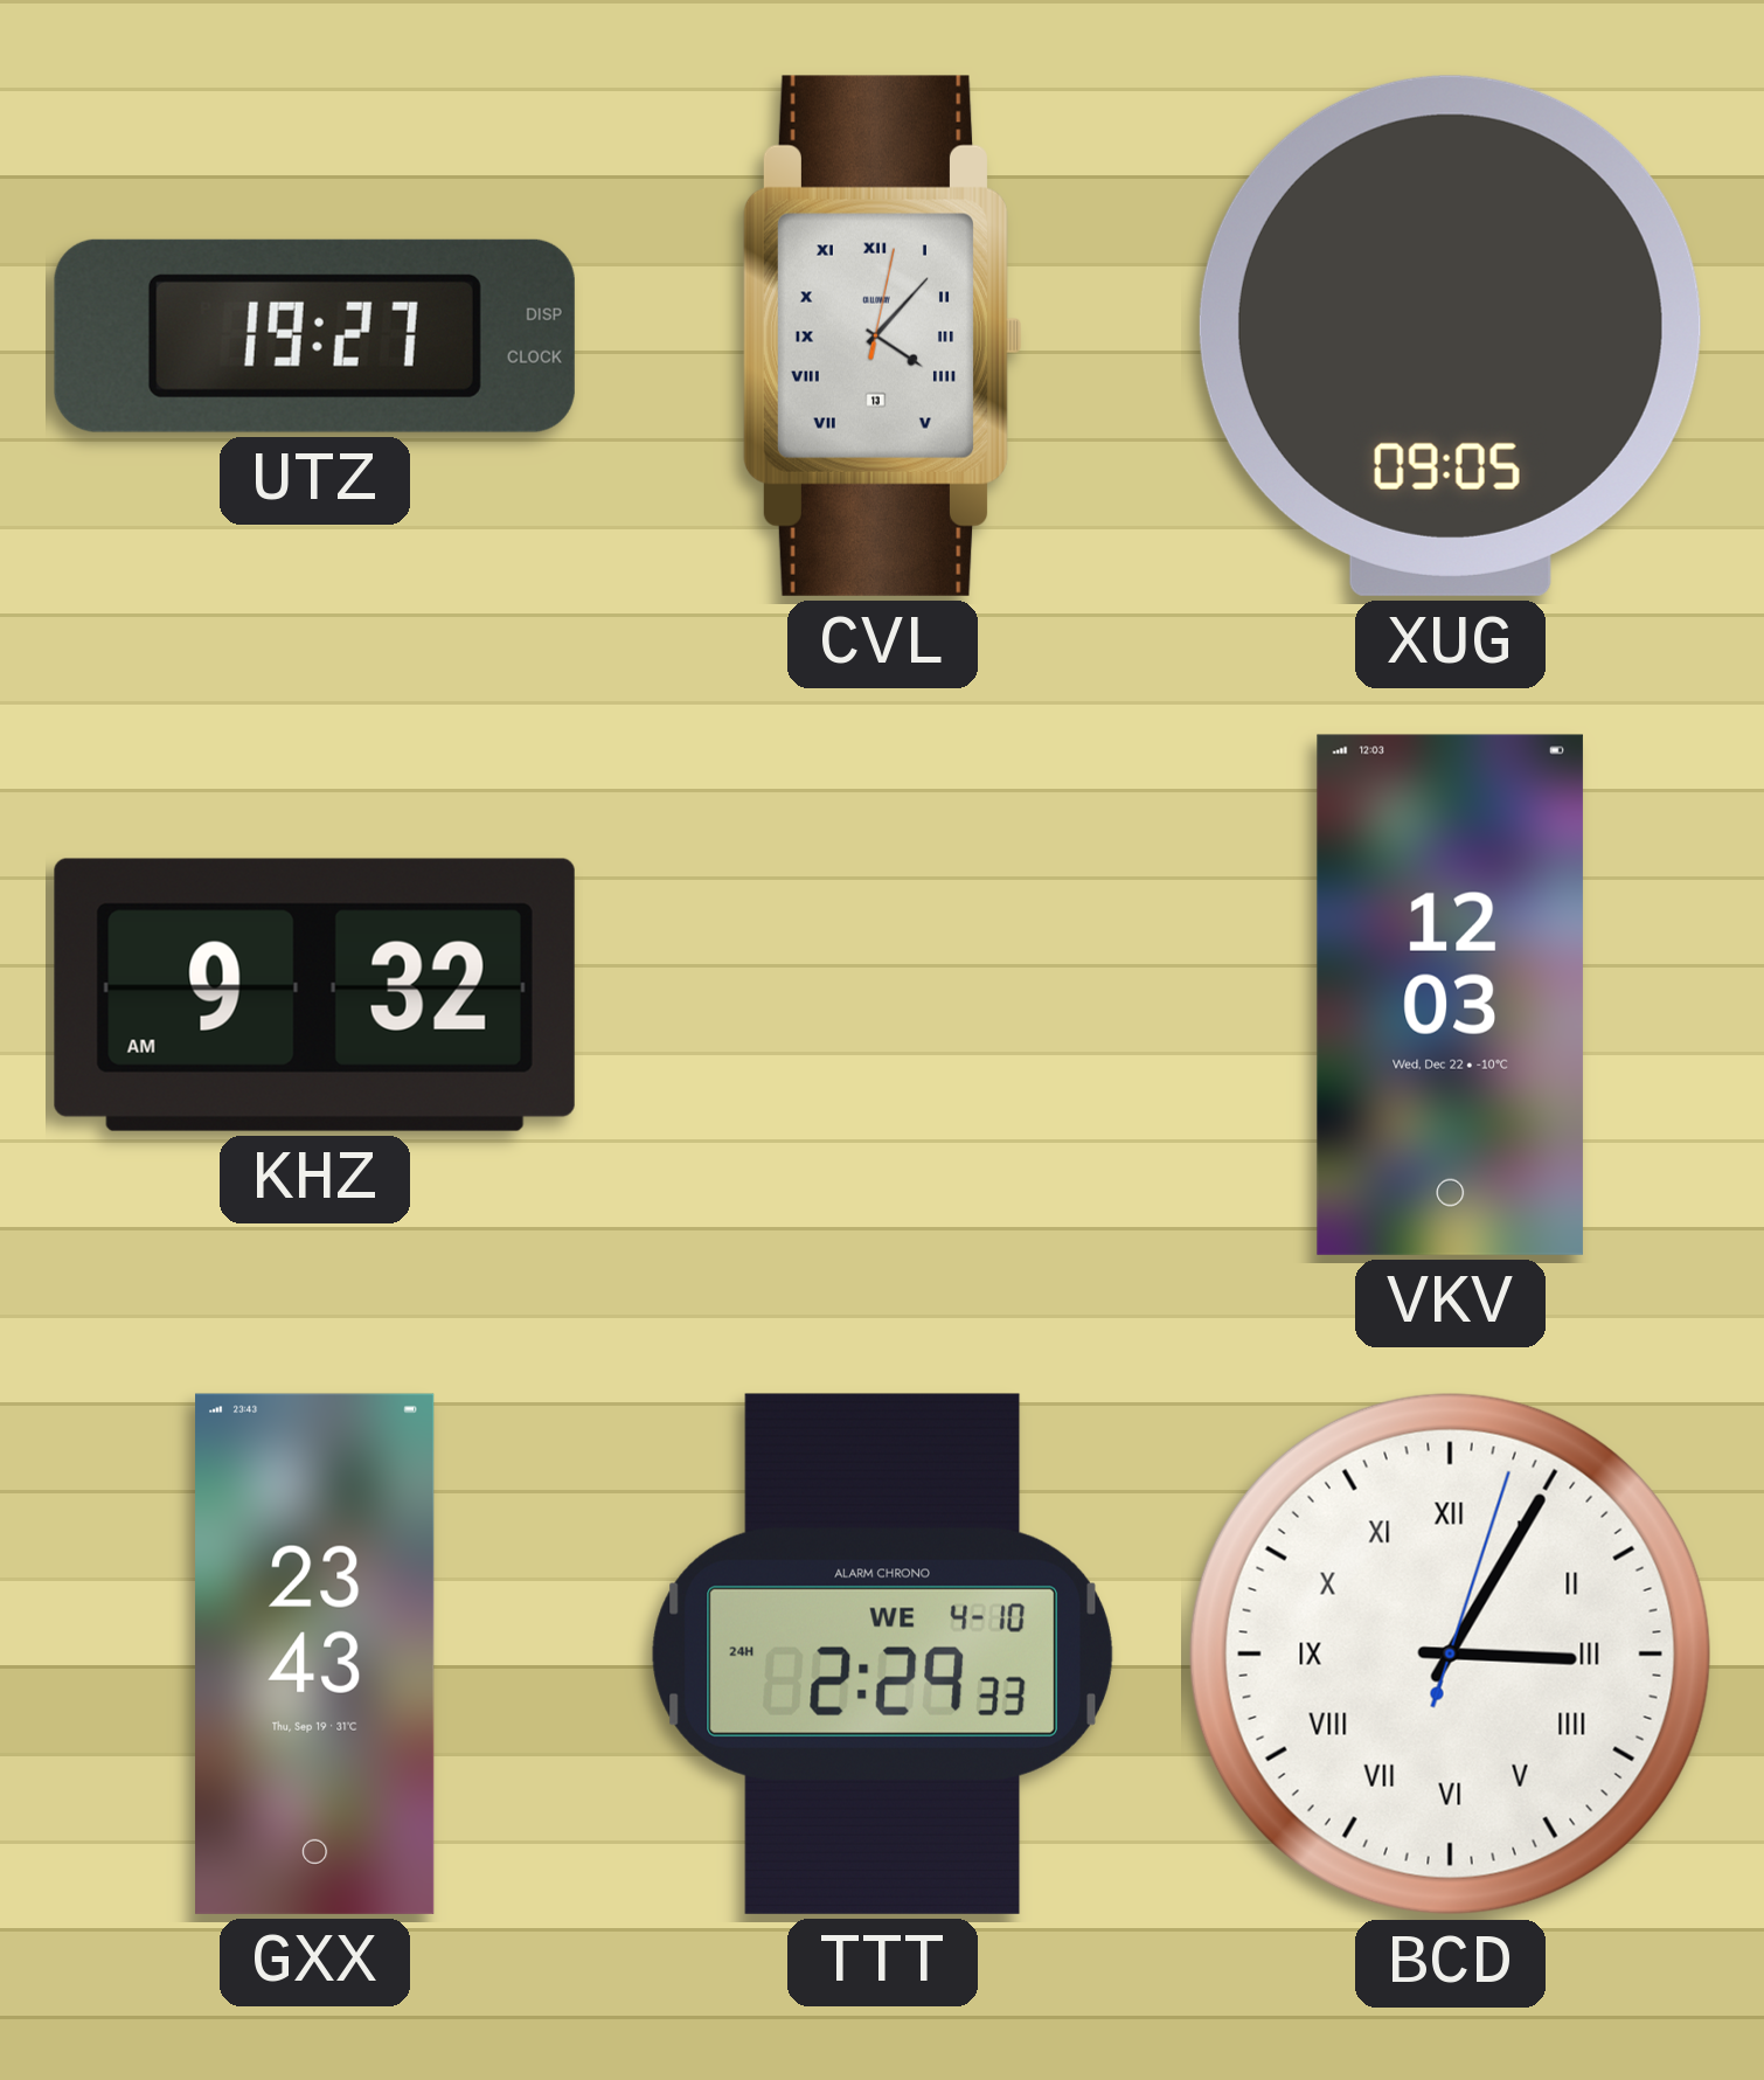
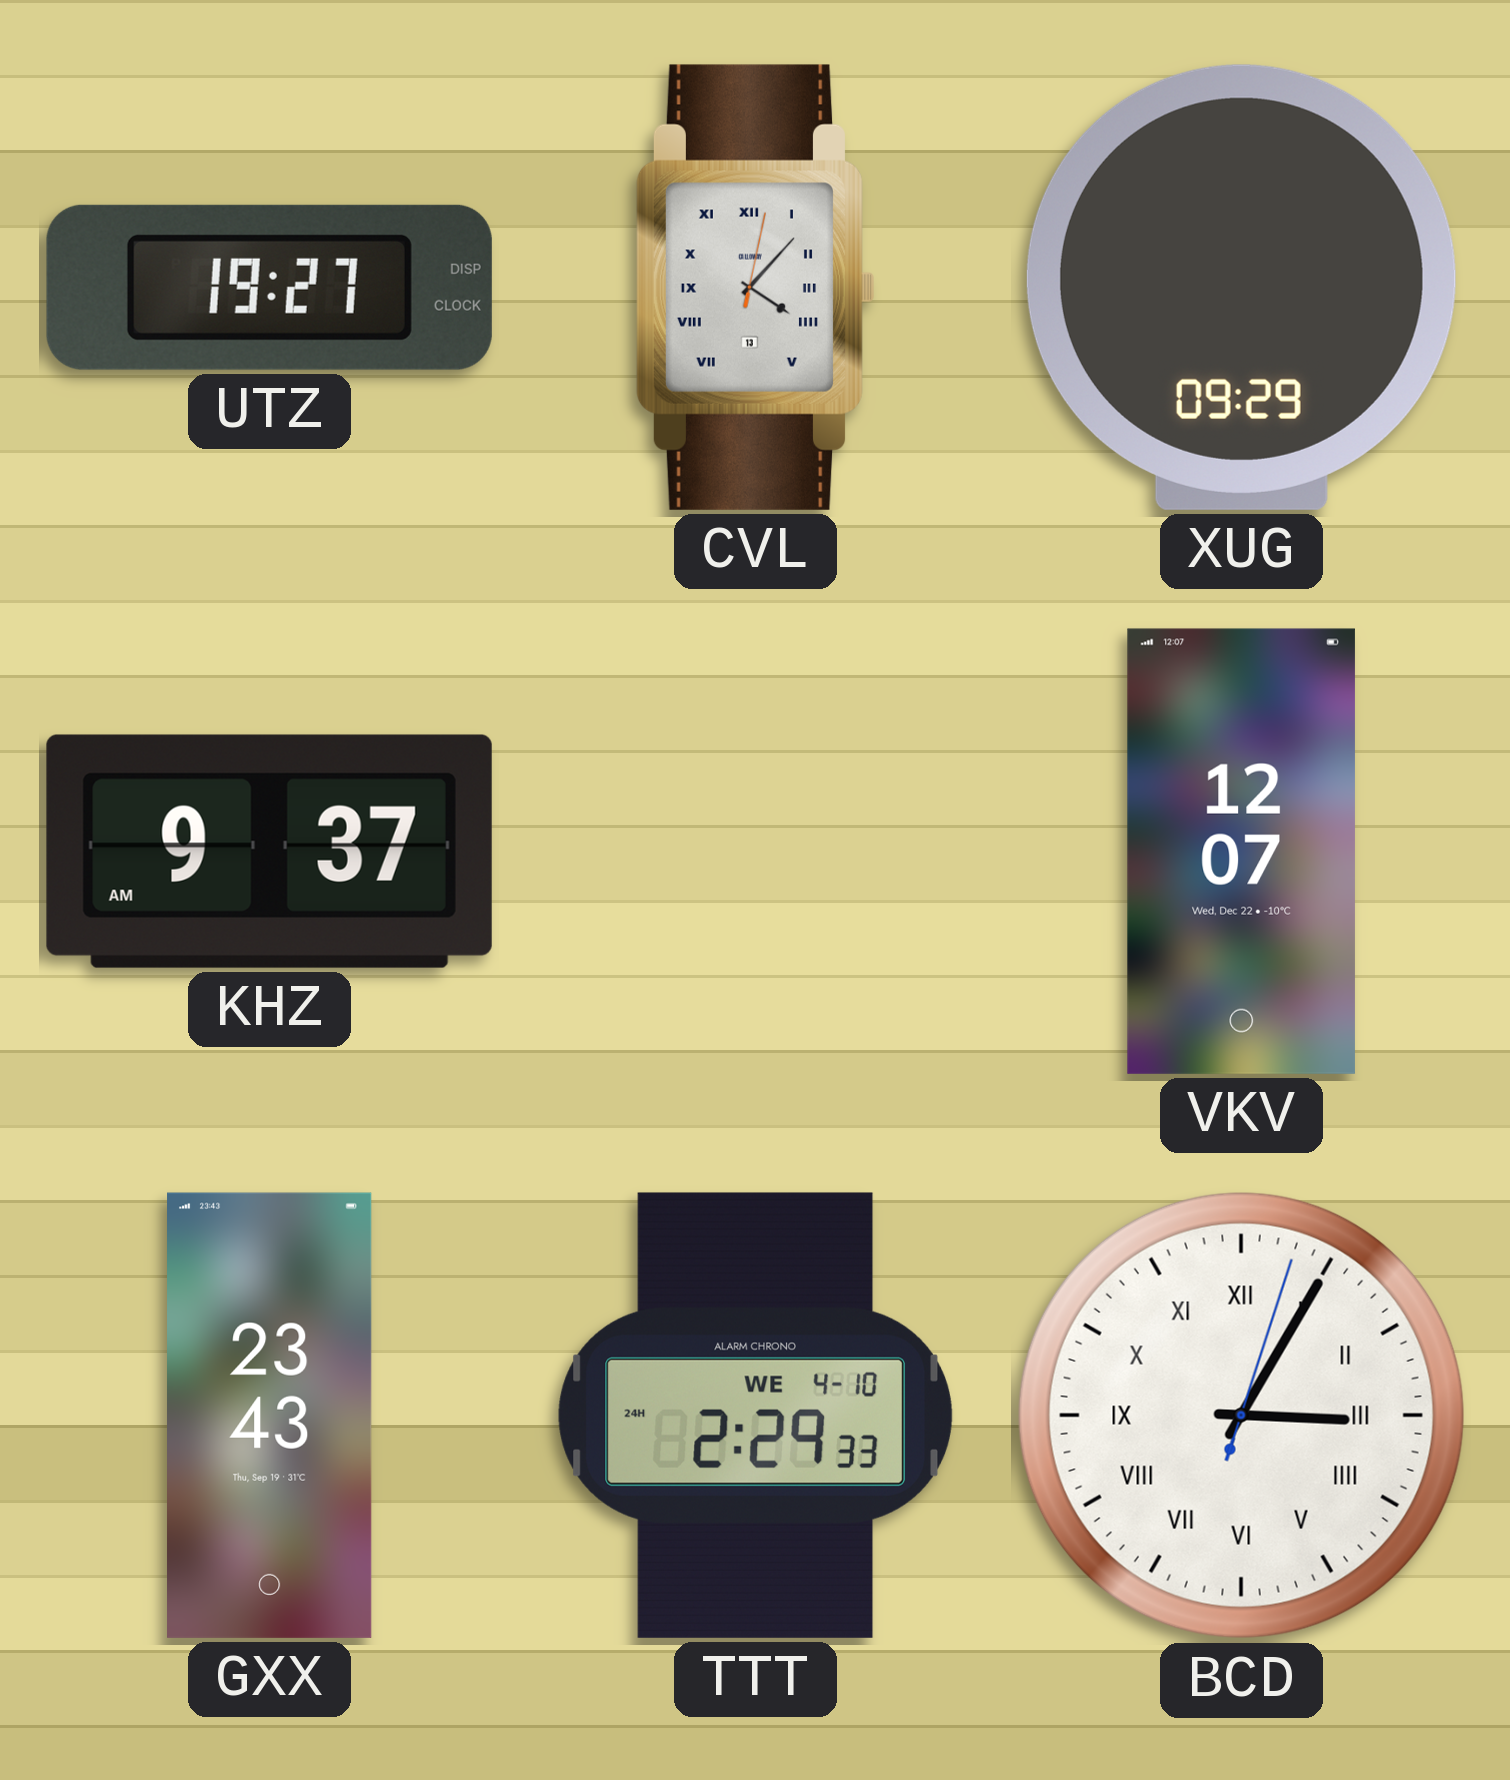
XUG: 09:05 -> 09:29 (1241, 287)
KHZ: 9:32 -> 9:37 (269, 851)
VKV: 12:03 -> 12:07 (1241, 851)
